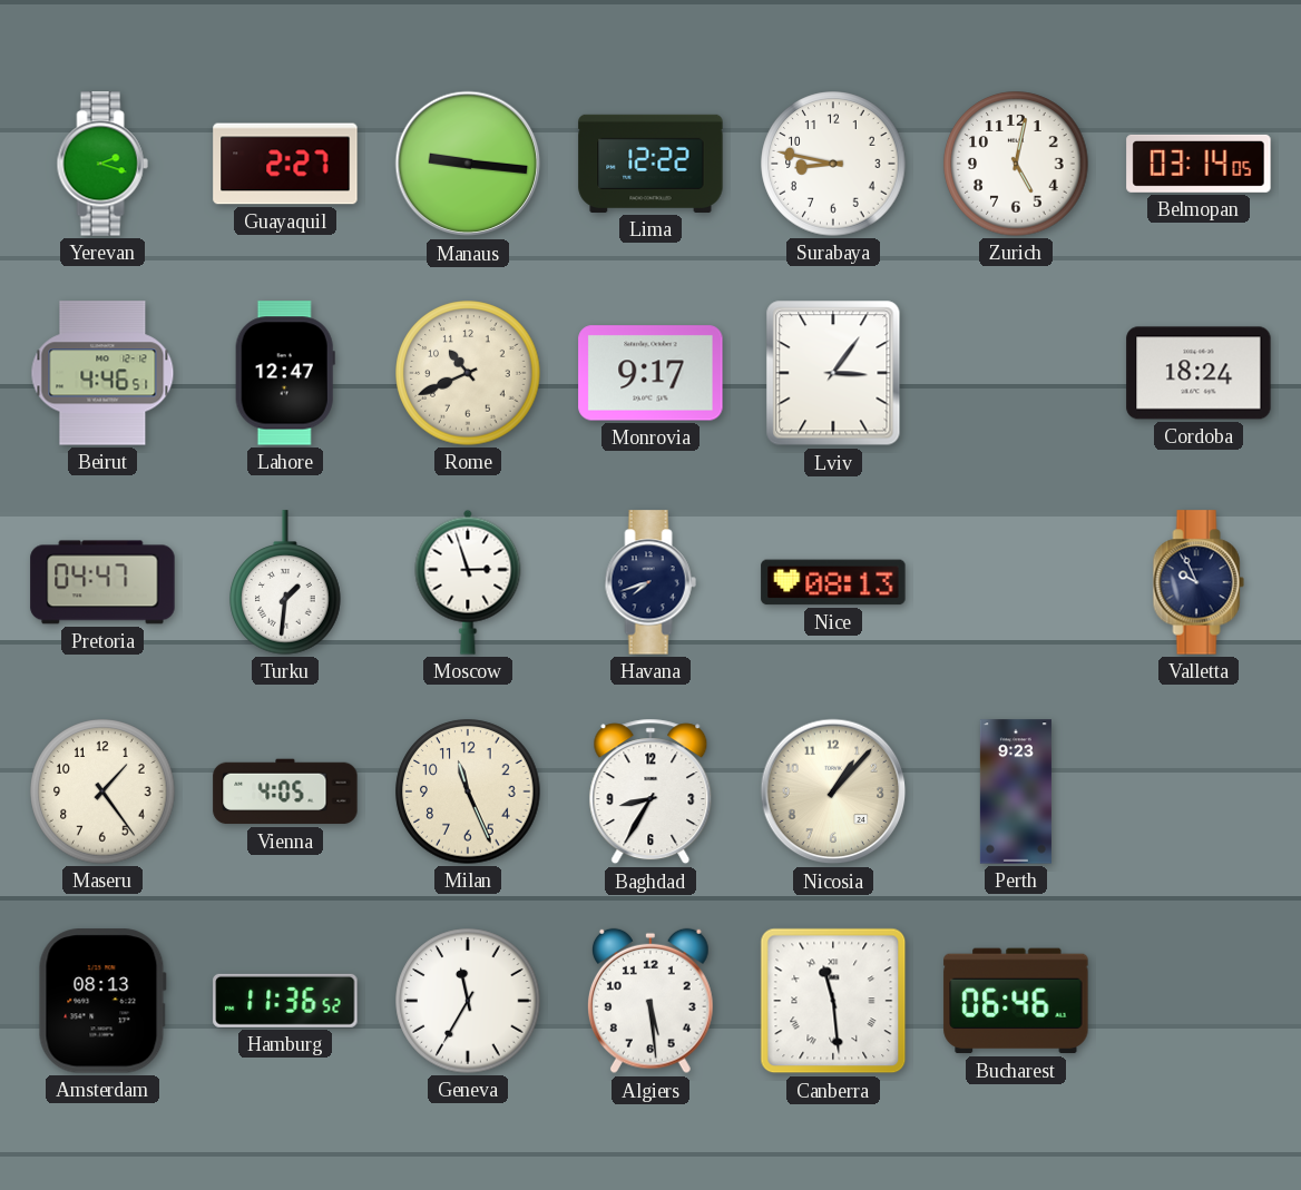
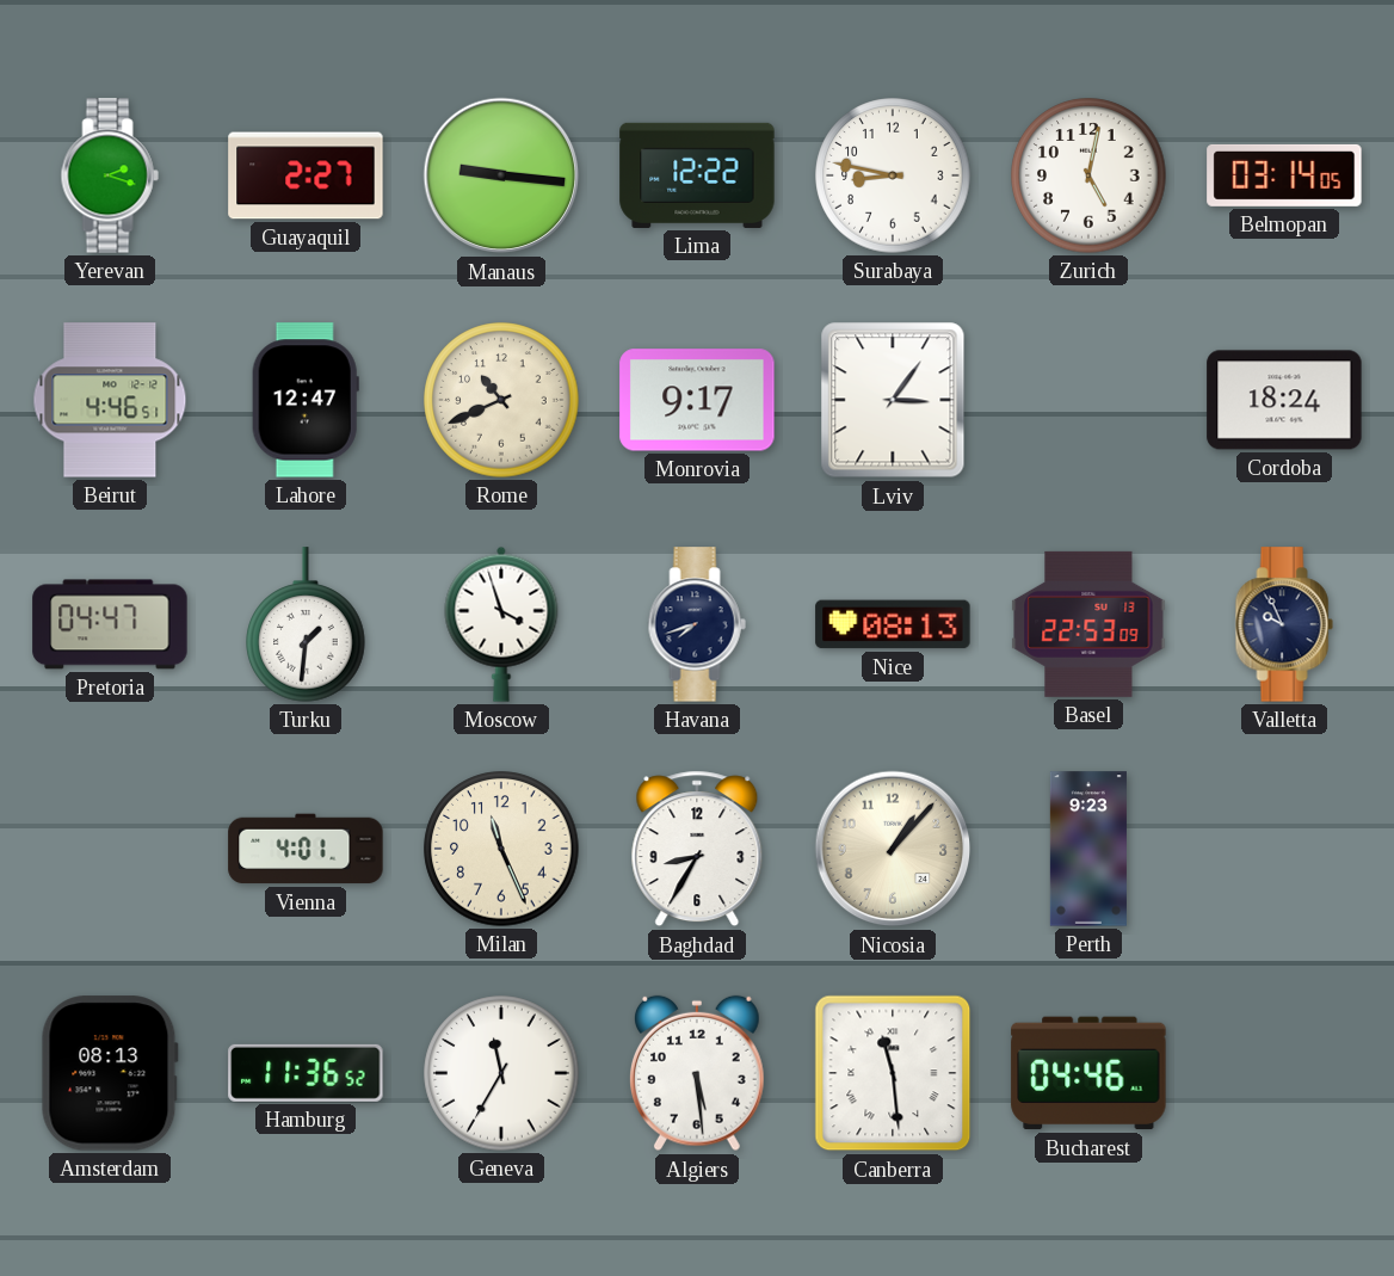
Moscow: 2:57 -> 3:57 (501, 624)
Basel: none -> 22:53 (1088, 624)
Maseru: 1:24 -> none (102, 791)
Vienna: 4:05 -> 4:01 (306, 849)
Bucharest: 06:46 -> 04:46 (1088, 1073)
